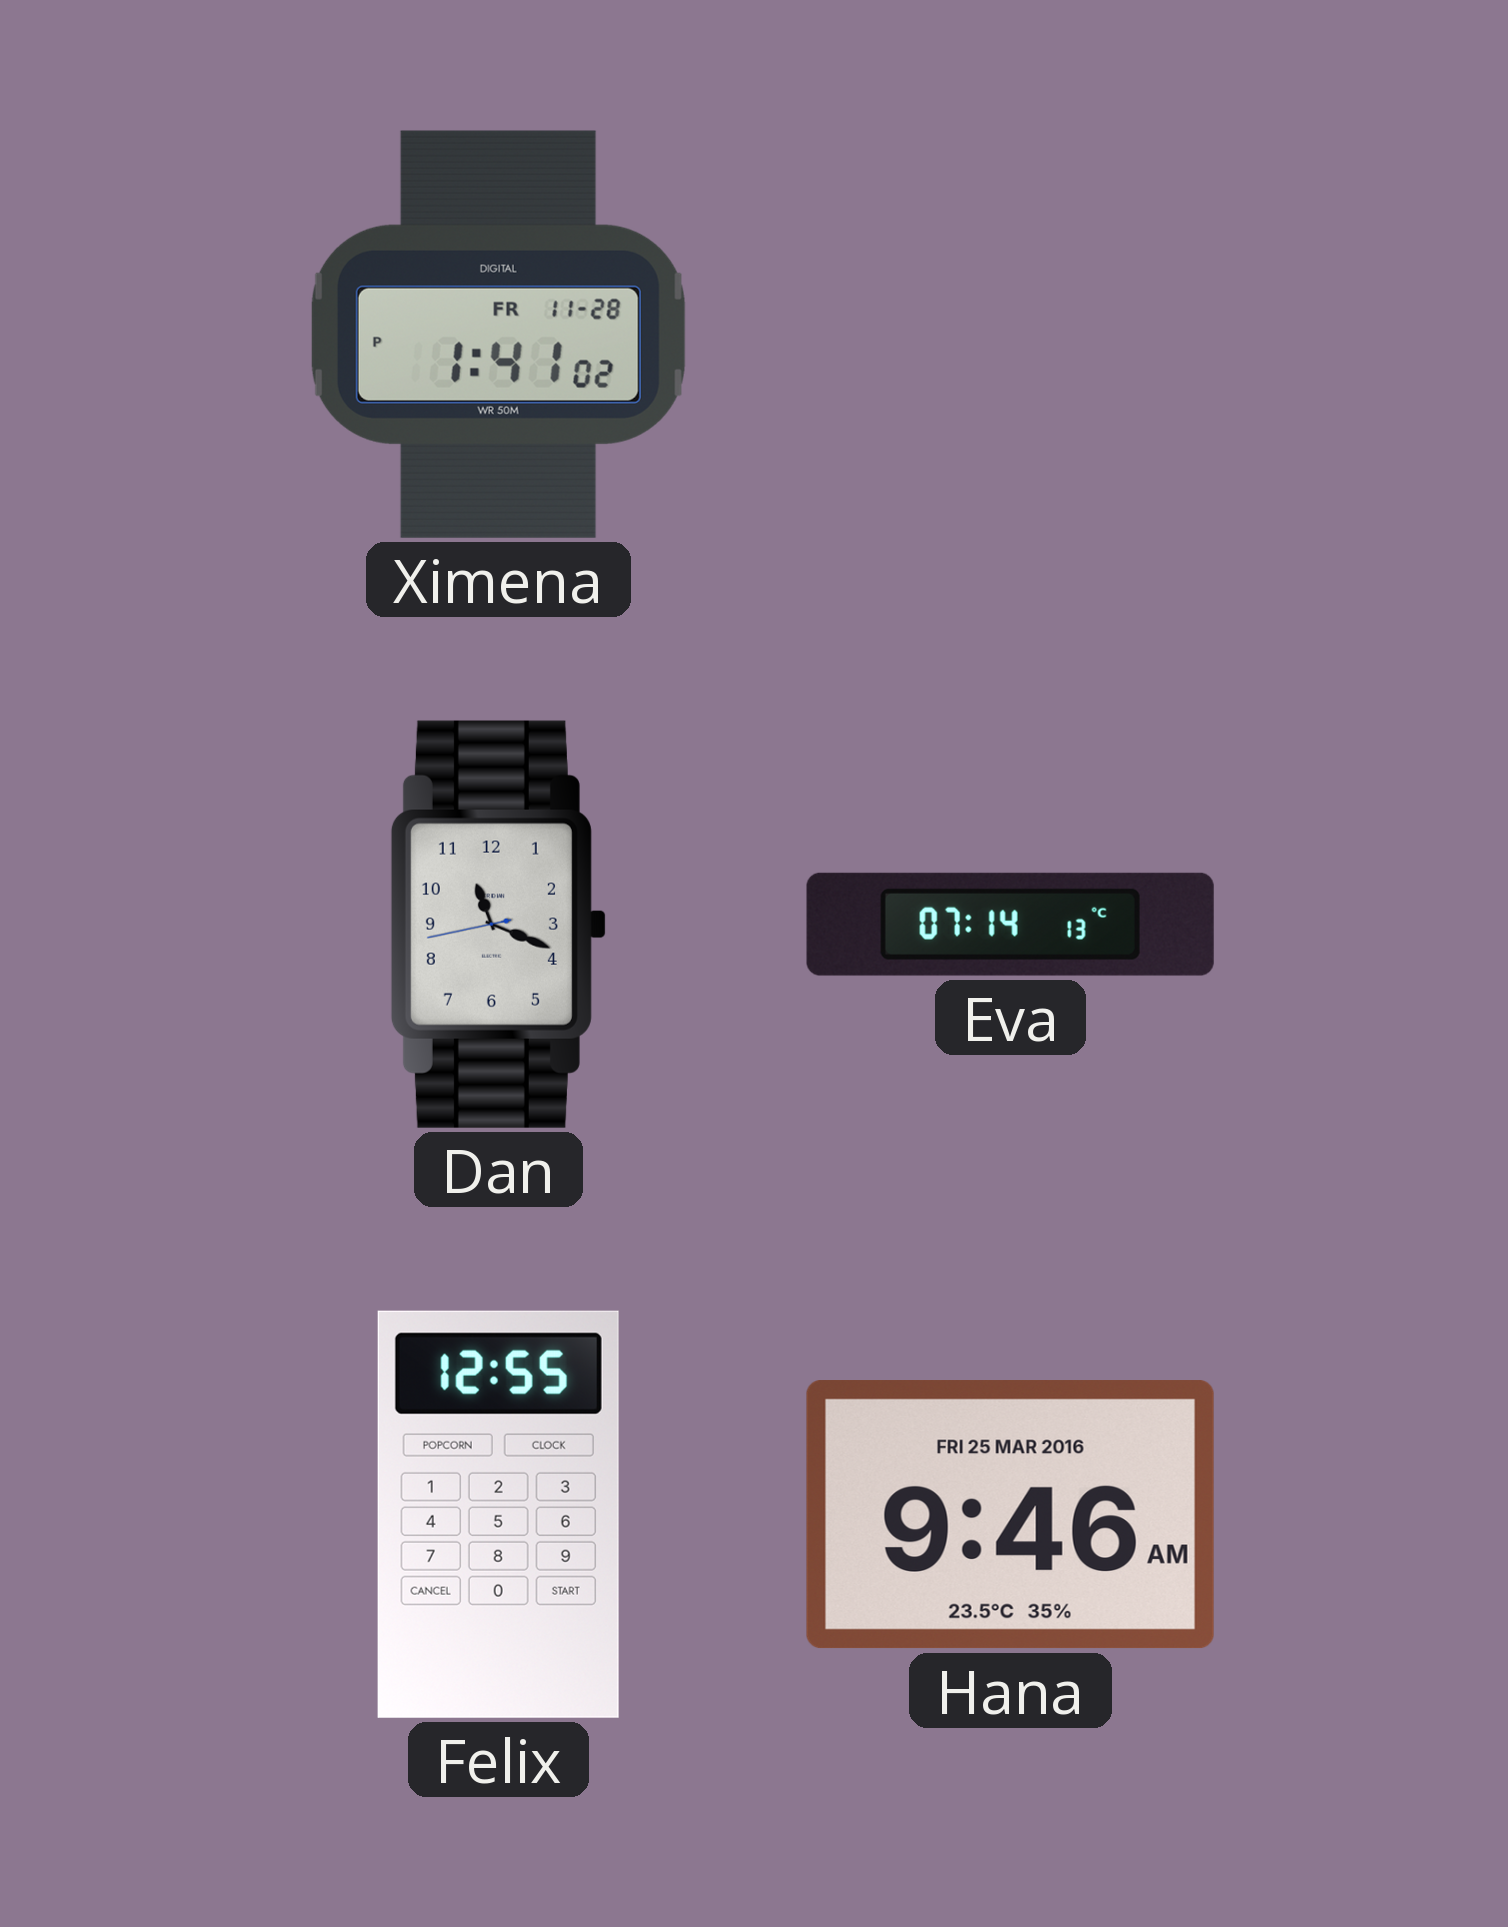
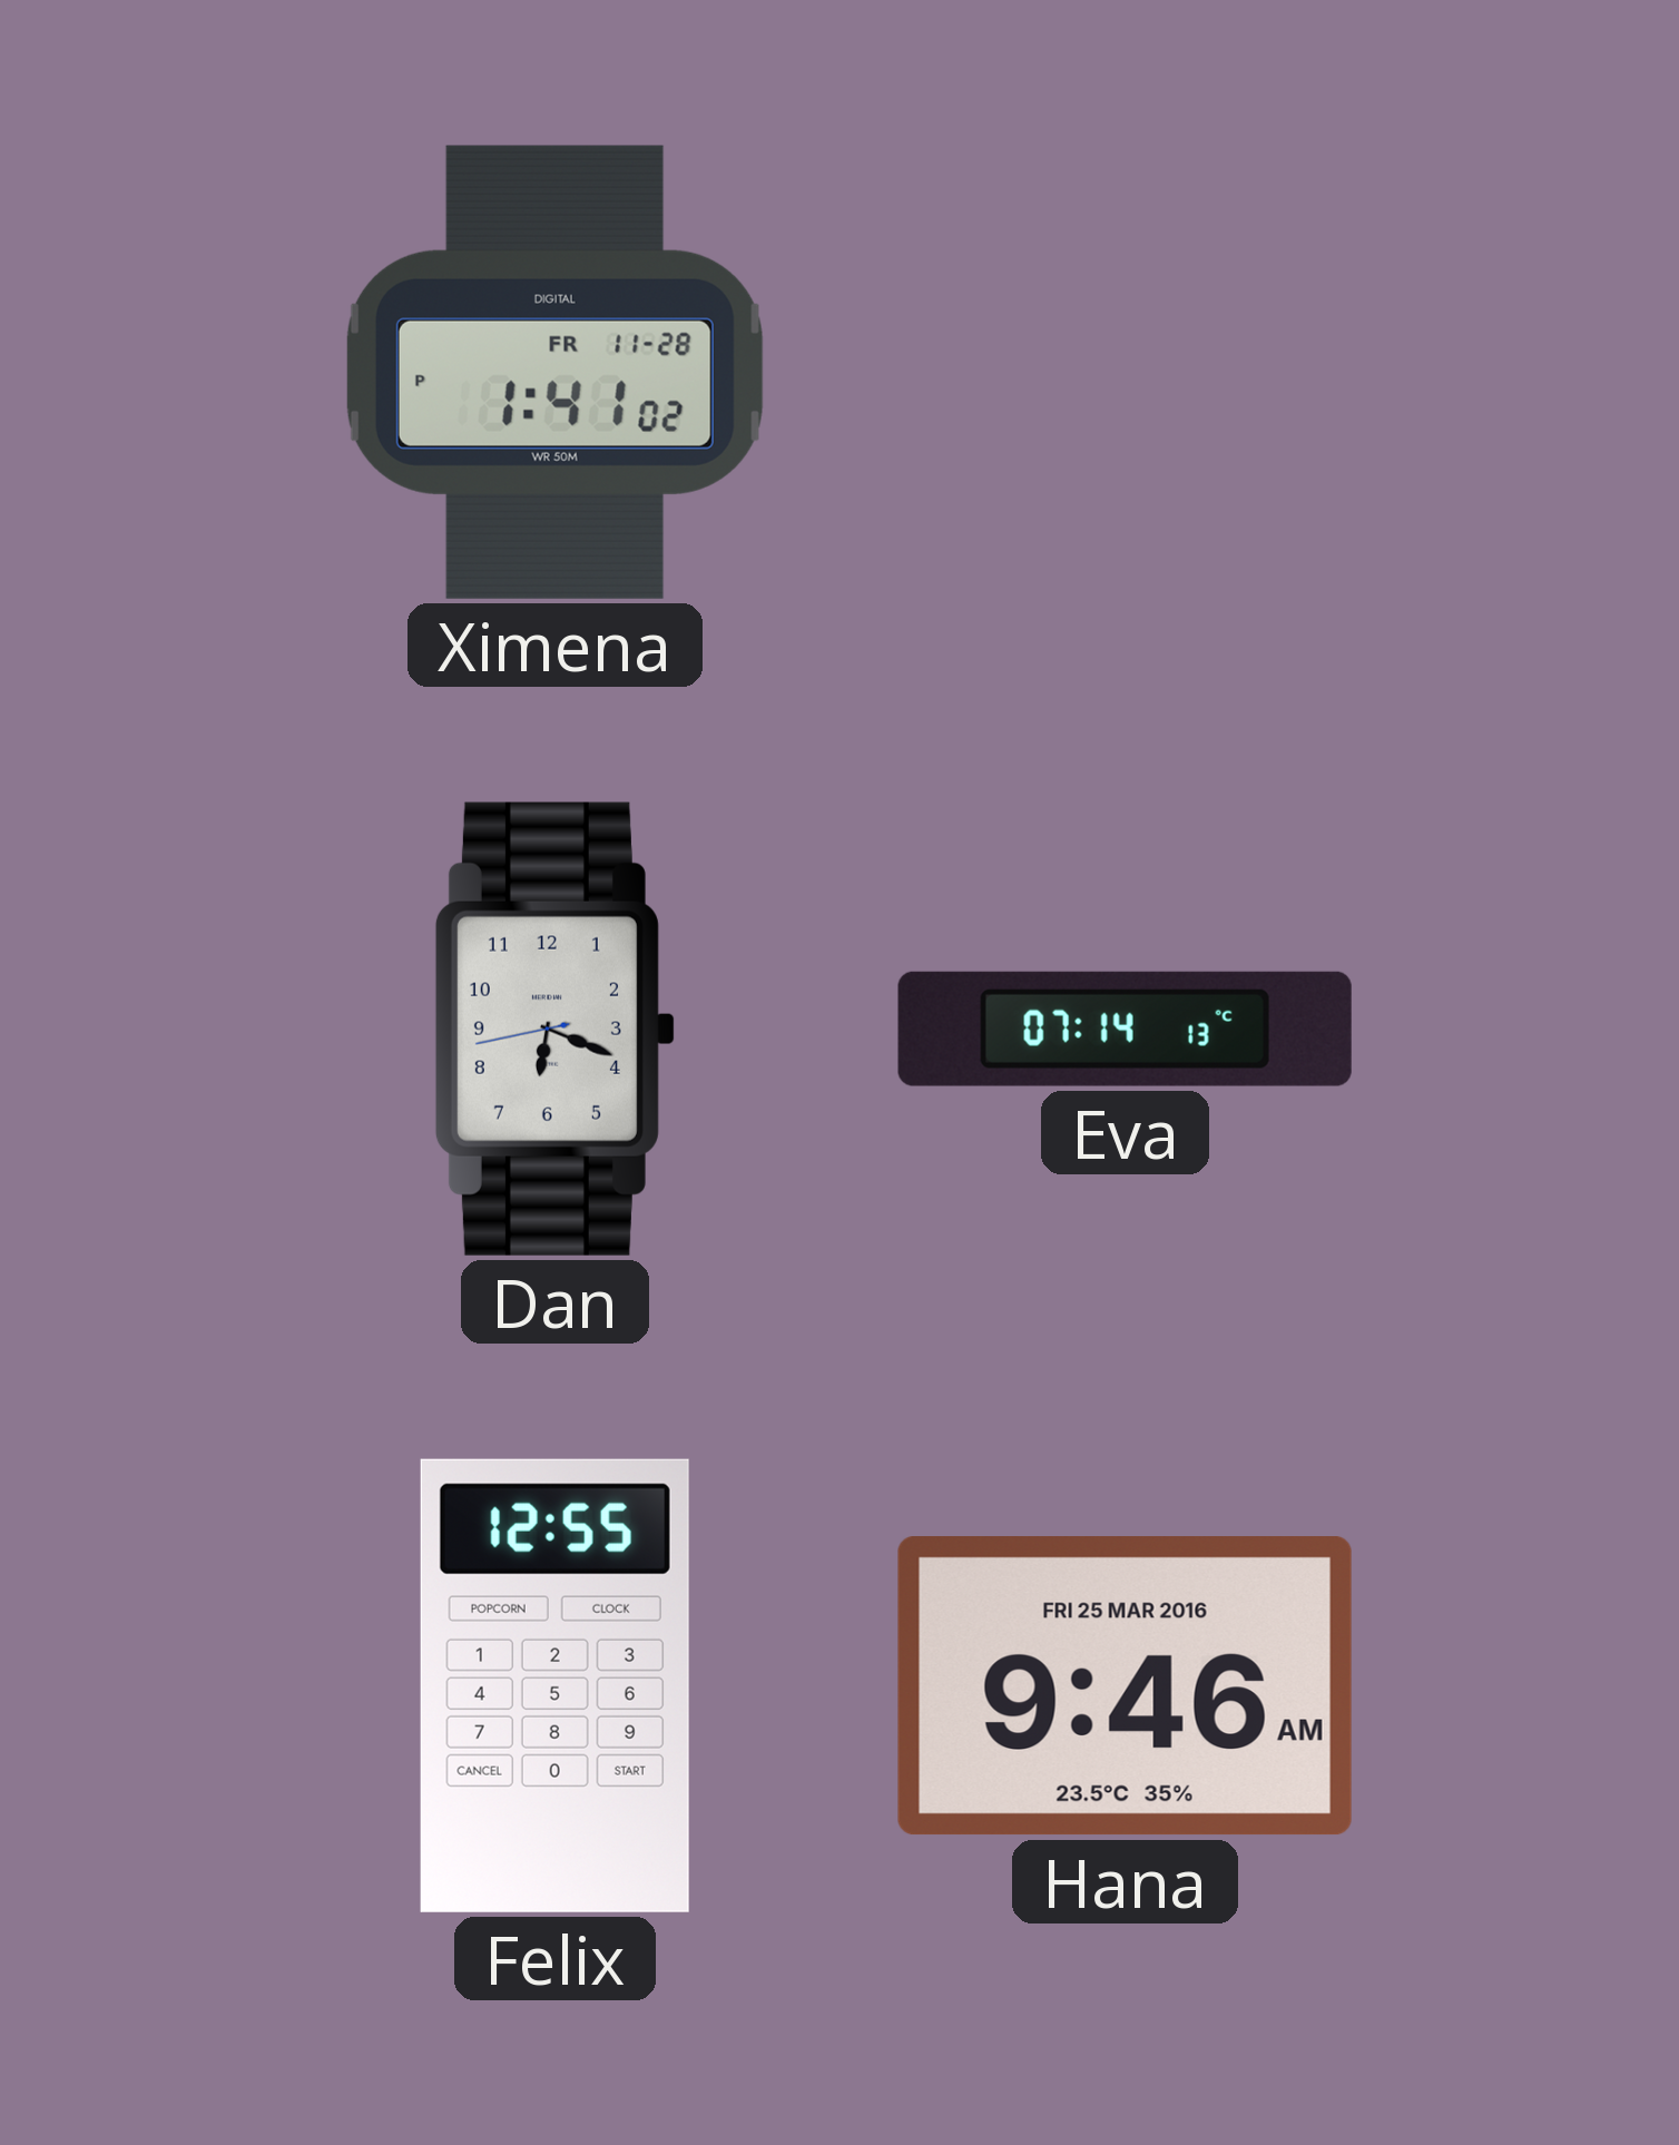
Dan: 11:18 -> 6:18 (554, 1029)
